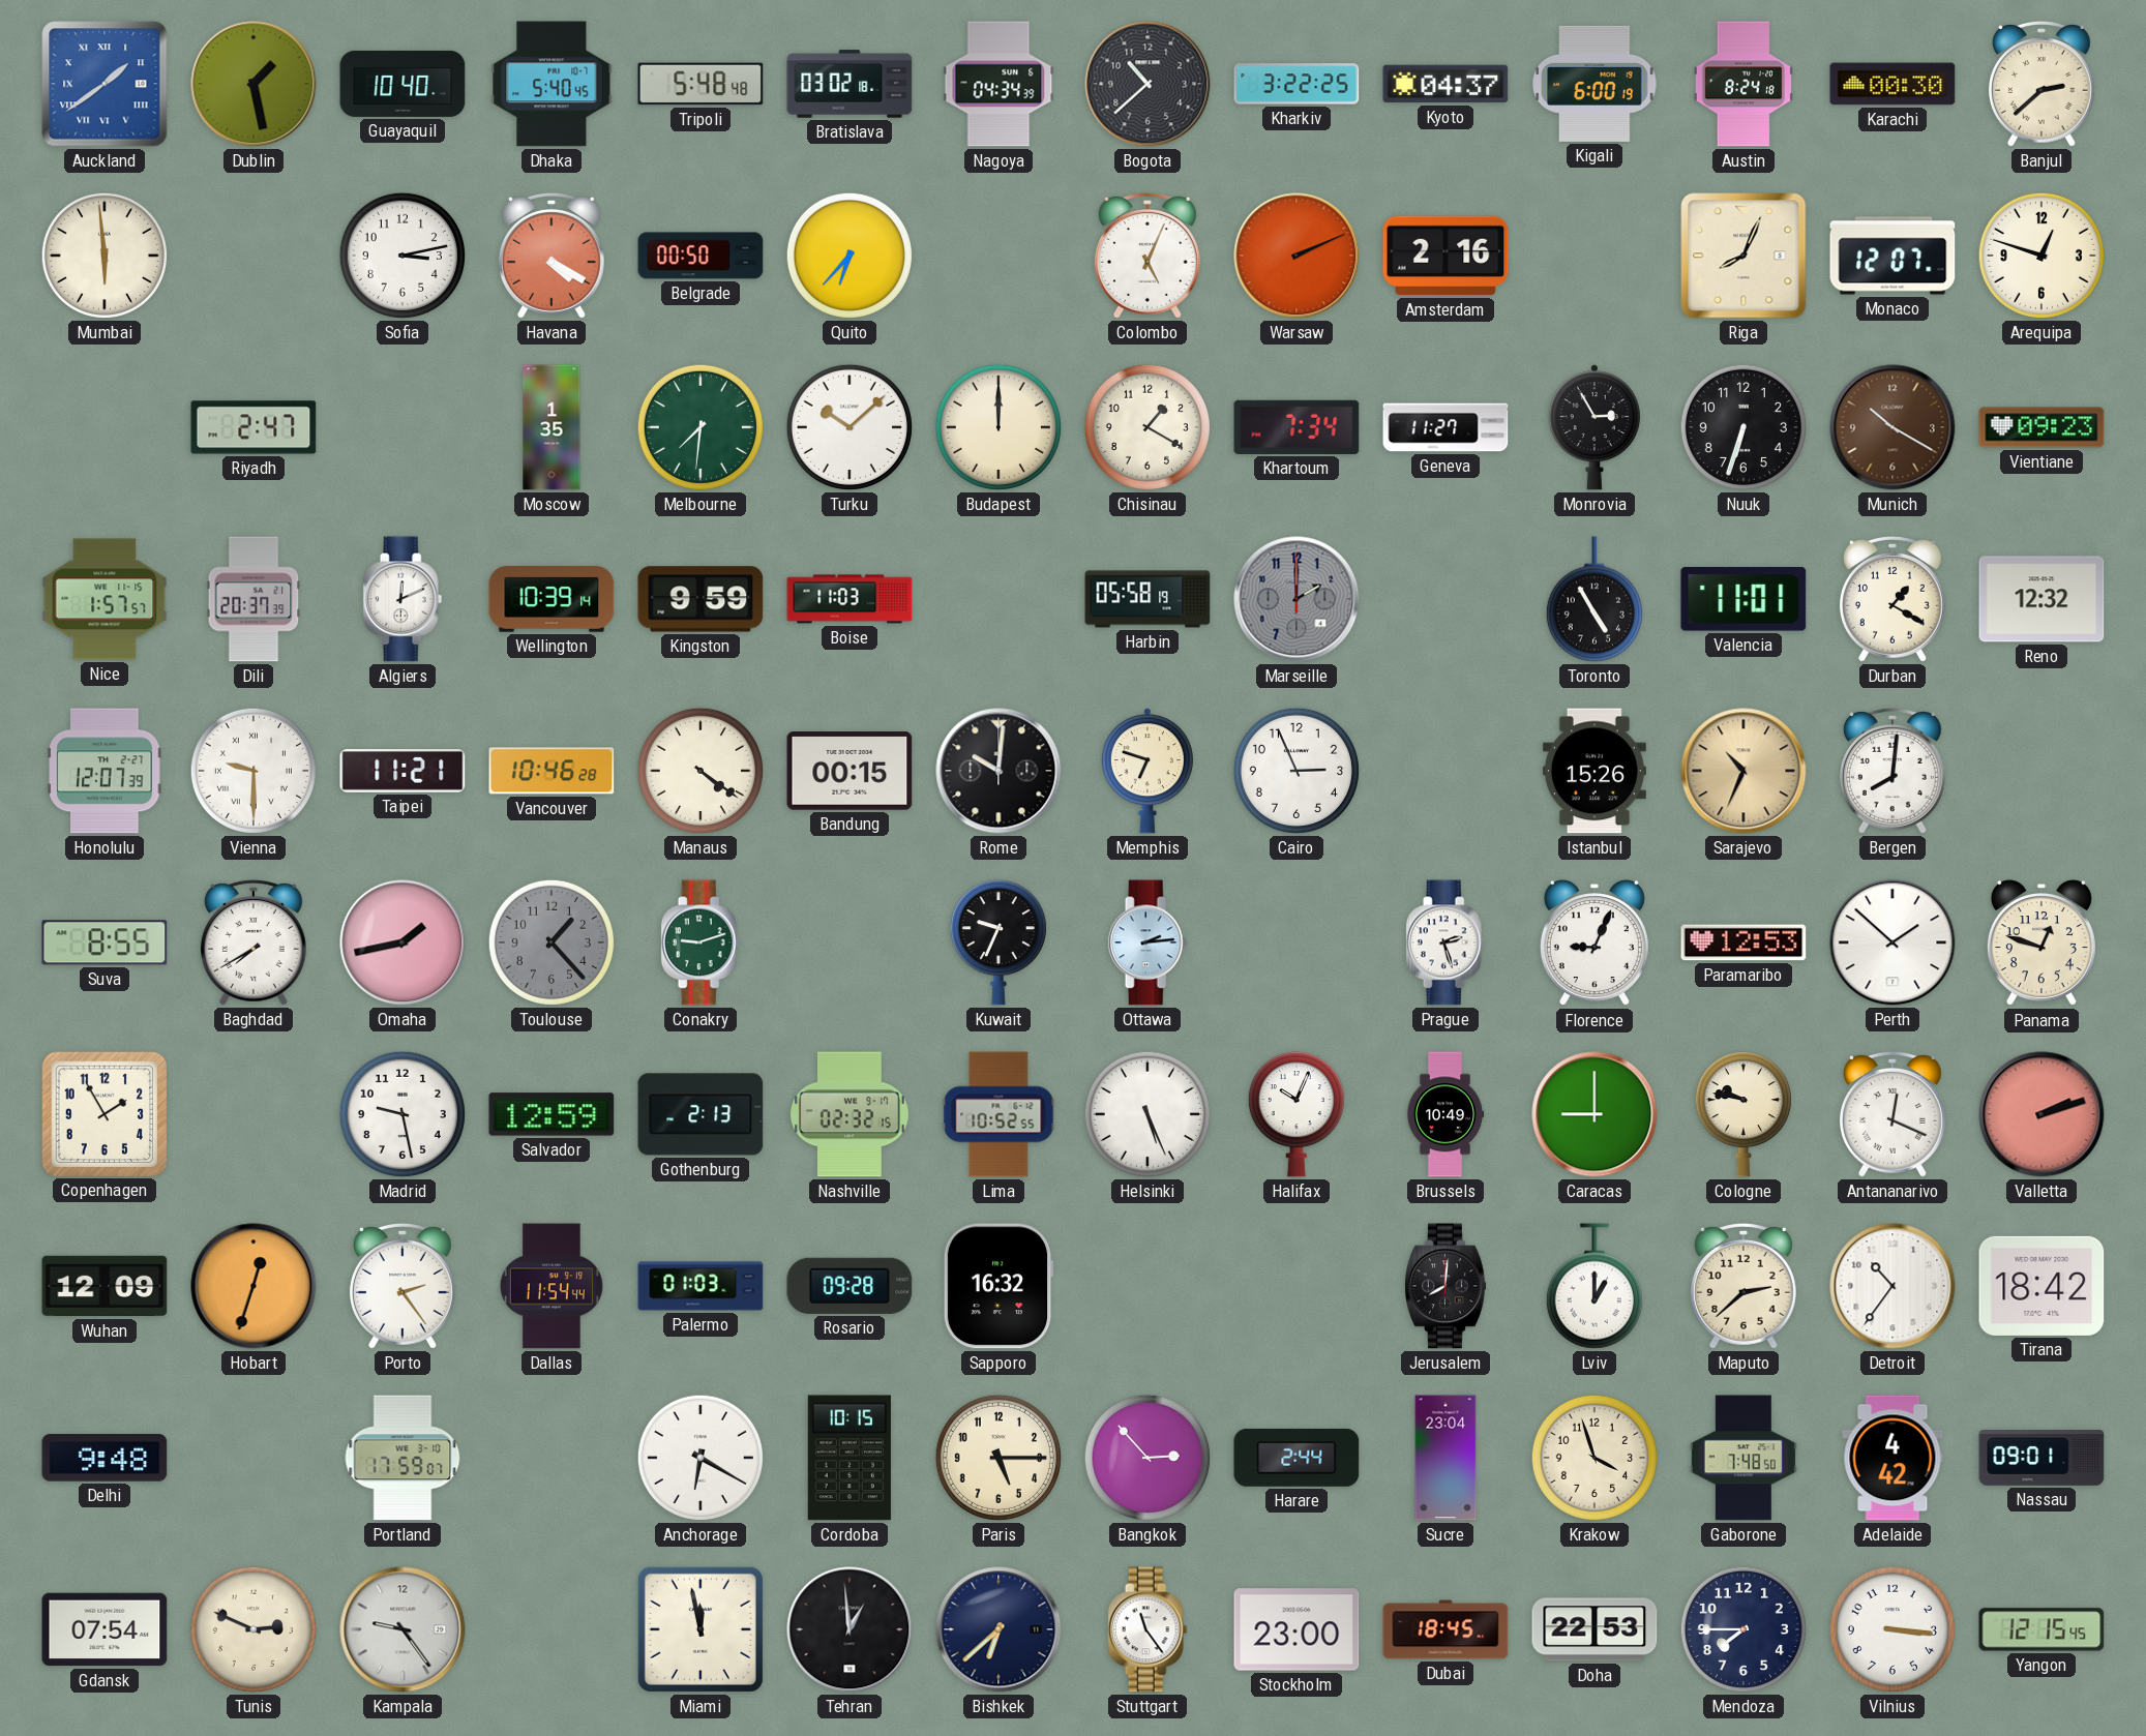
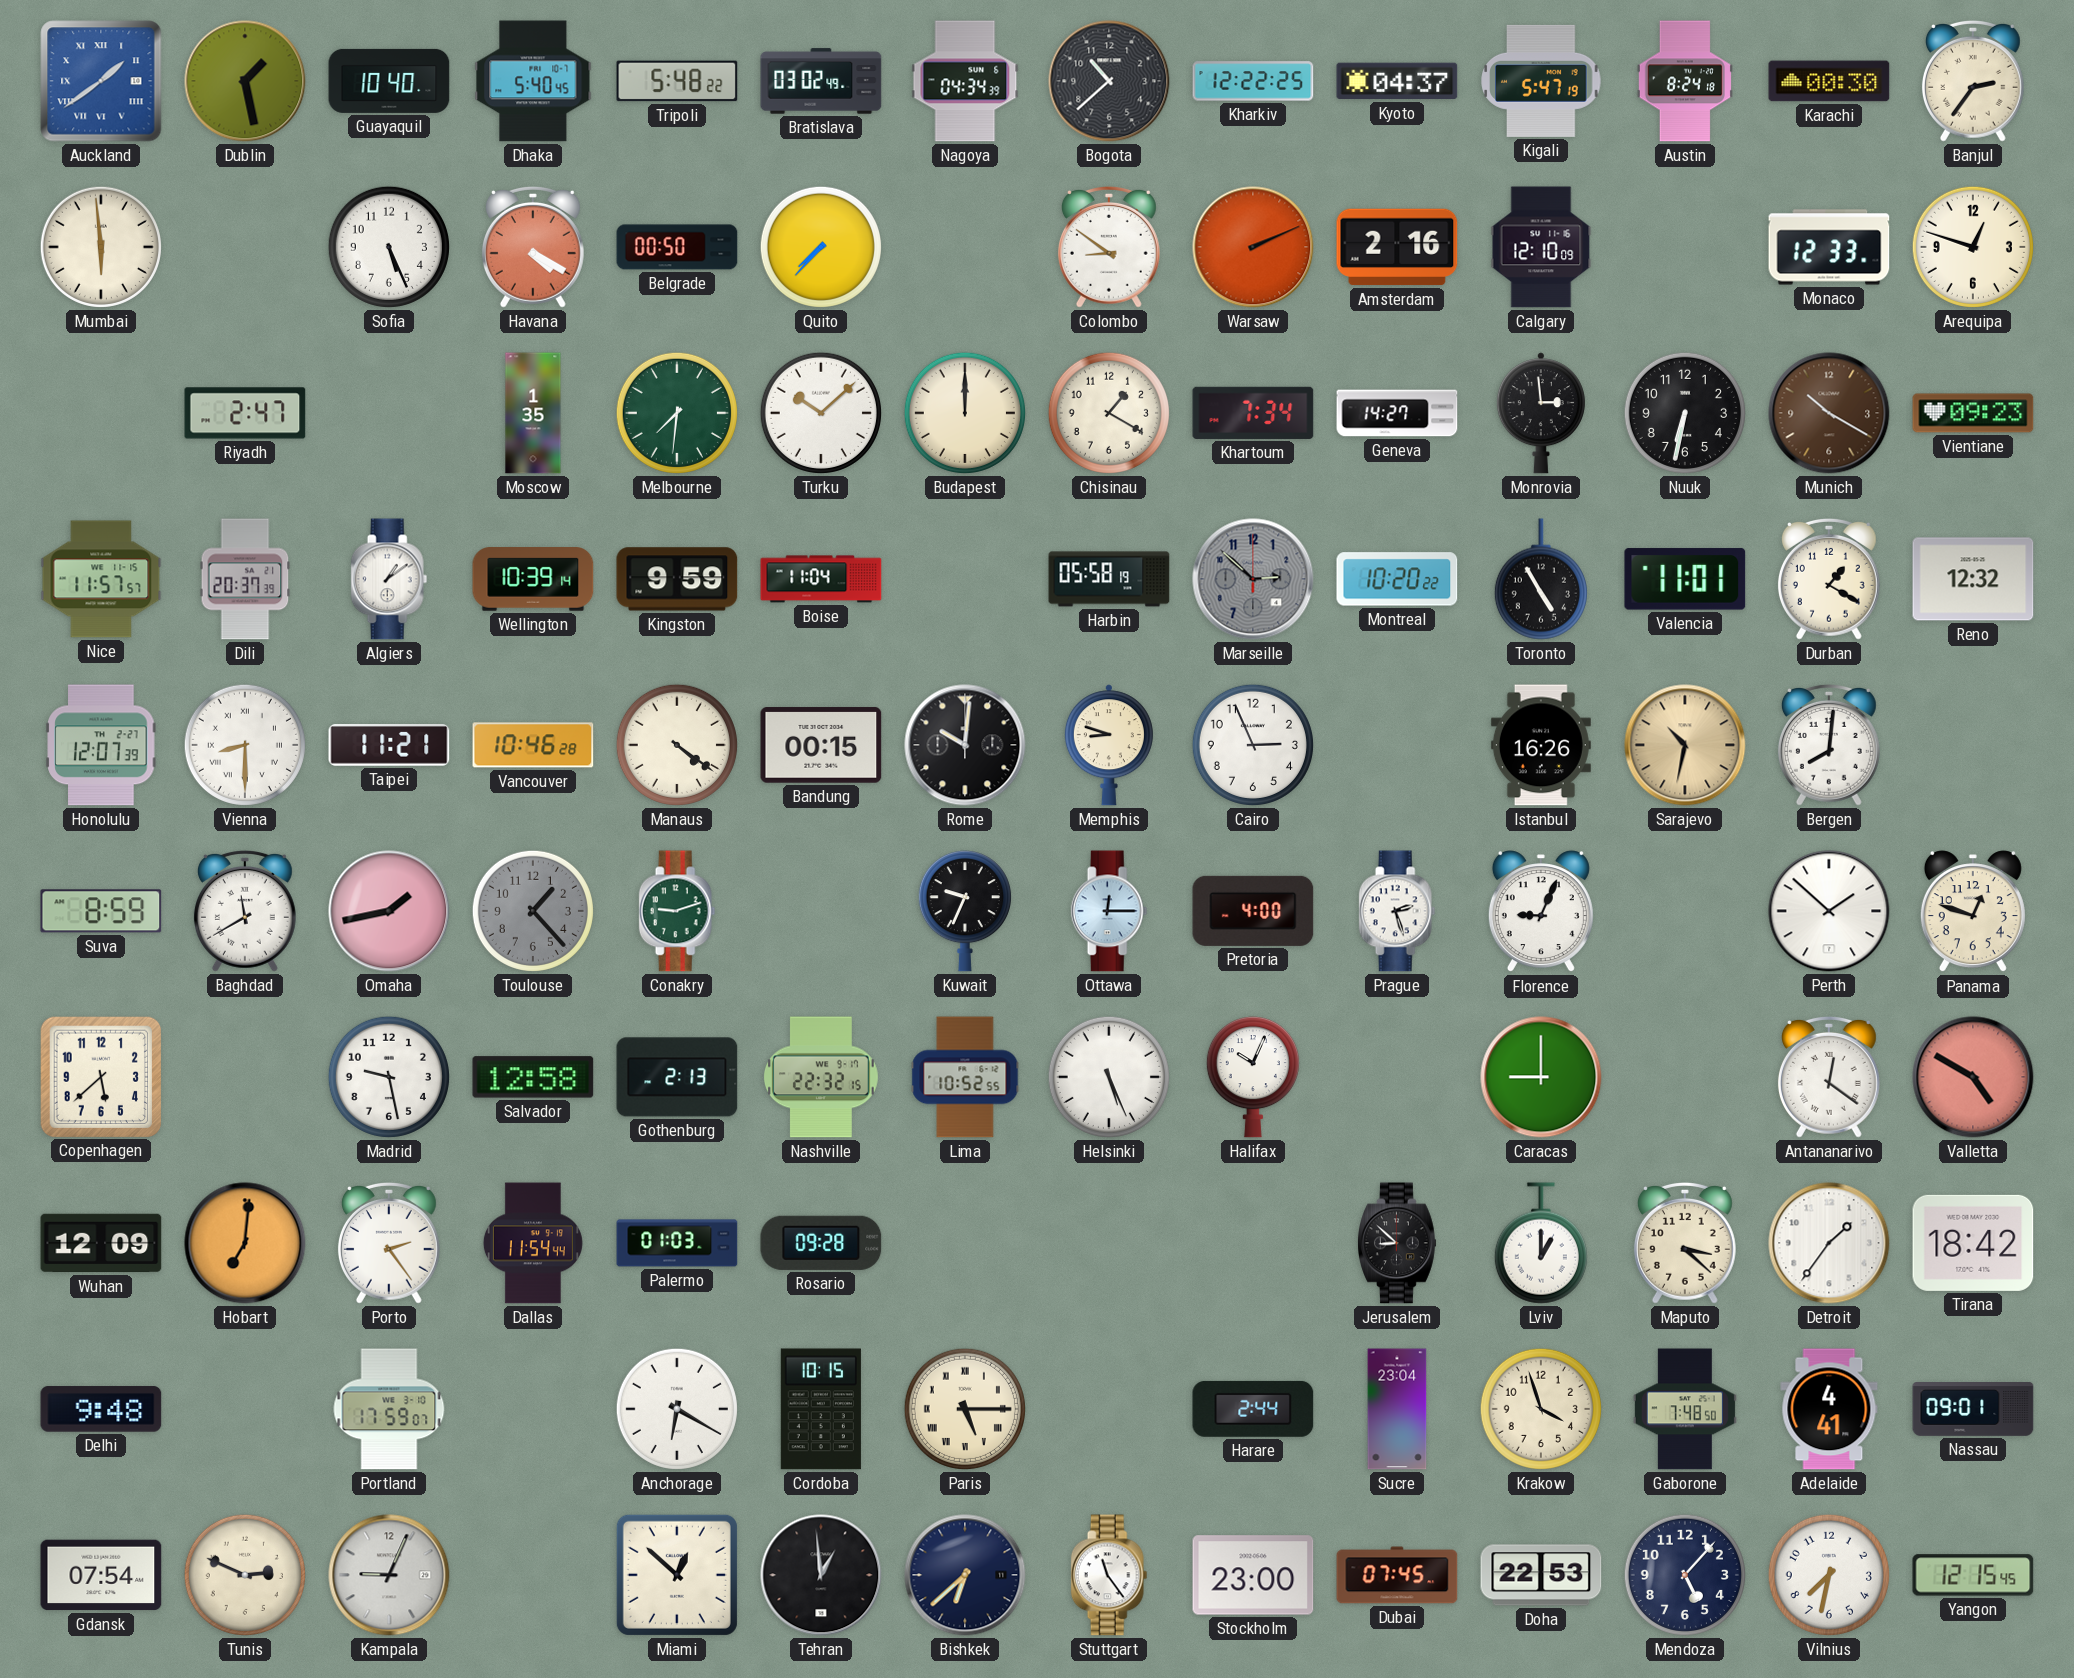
Tripoli: 5:48:48 -> 5:48:22 (677, 81)
Bratislava: 03:02:18 -> 03:02:49 (821, 81)
Kharkiv: 3:22 -> 12:22 (1253, 81)
Kigali: 6:00 -> 5:47 (1541, 81)
Banjul: 2:38 -> 2:36 (1973, 81)
Sofia: 3:13 -> 5:26 (389, 247)
Quito: 6:37 -> 7:37 (821, 247)
Colombo: 5:04 -> 8:51 (1109, 247)
Calgary: none -> 12:10 (1541, 247)
Riga: 8:04 -> none (1743, 256)
Monaco: 12:07 -> 12:33 (1829, 247)
Geneva: 11:27 -> 14:27 (1397, 413)
Monrovia: 2:55 -> 2:59 (1541, 413)
Nuuk: 6:33 -> 6:32 (1685, 413)
Nice: 1:57 -> 11:57 (101, 579)
Algiers: 12:11 -> 1:09 (389, 579)
Boise: 11:03 -> 11:04 (821, 579)
Marseille: 2:00 -> 2:52 (1253, 579)
Montreal: none -> 10:20 (1397, 579)
Vienna: 9:30 -> 8:30 (245, 745)
Memphis: 6:48 -> 8:48 (1109, 745)
Istanbul: 15:26 -> 16:26 (1541, 745)
Sarajevo: 10:34 -> 10:32 (1685, 745)
Suva: 8:55 -> 8:59 (101, 911)
Baghdad: 7:40 -> 11:40 (245, 911)
Ottawa: 2:14 -> 12:15 (1109, 911)
Pretoria: none -> 4:00 (1253, 911)
Paramaribo: 12:53 -> none (1743, 942)
Copenhagen: 1:55 -> 5:38 (100, 1076)
Salvador: 12:59 -> 12:58 (533, 1077)
Nashville: 02:32 -> 22:32 (821, 1077)
Brussels: 10:49 -> none (1445, 1114)
Cologne: 9:47 -> none (1743, 1114)
Antananarivo: 12:19 -> 12:21 (1829, 1077)
Valletta: 2:12 -> 4:50 (1973, 1077)
Hobart: 12:33 -> 7:01 (245, 1243)
Sapporo: 16:32 -> none (999, 1286)
Jerusalem: 8:01 -> 8:52 (1397, 1243)
Maputo: 2:38 -> 3:22 (1685, 1243)
Detroit: 10:36 -> 1:36 (1829, 1243)
Paris numerals: Arabic -> Roman (965, 1409)
Bangkok: 2:53 -> none (1147, 1458)
Adelaide: 4:42 -> 4:41 (1829, 1409)
Kampala: 9:24 -> 9:04 (389, 1575)
Miami: 11:58 -> 12:52 (677, 1575)
Dubai: 18:45 -> 07:45 (1397, 1575)
Mendoza: 7:45 -> 5:07 (1685, 1575)
Vilnius: 3:16 -> 7:32 (1829, 1575)
